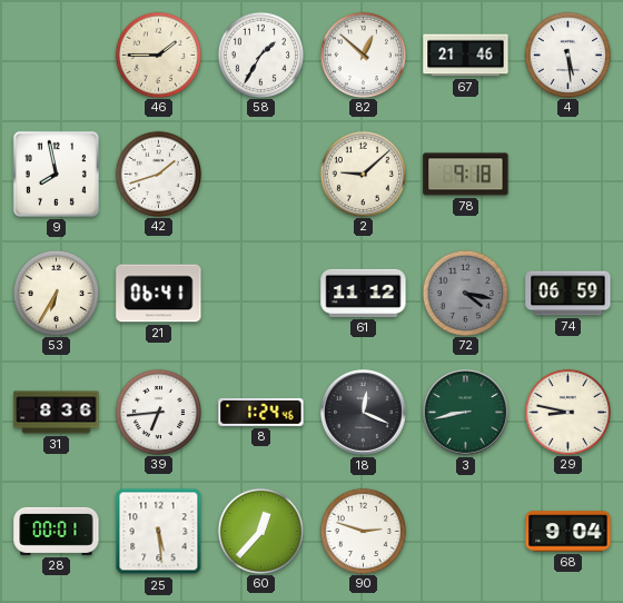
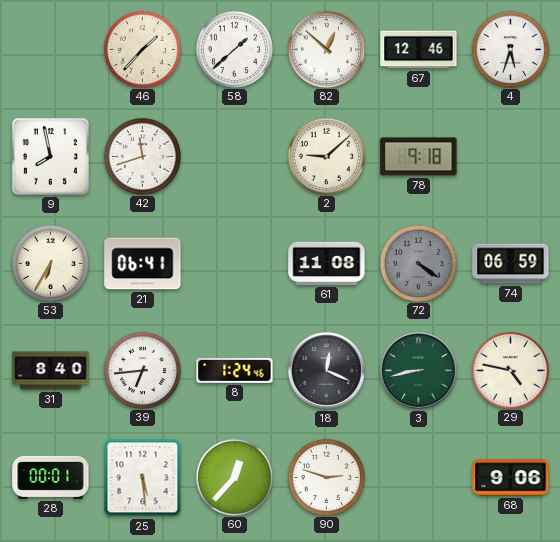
46: 1:45 -> 1:37 (142, 49)
58: 1:35 -> 1:38 (234, 49)
67: 21:46 -> 12:46 (419, 50)
4: 5:29 -> 5:33 (510, 49)
42: 1:42 -> 11:42 (142, 156)
61: 11:12 -> 11:08 (327, 263)
72: 4:17 -> 4:21 (418, 263)
31: 8:36 -> 8:40 (51, 371)
29: 8:47 -> 4:47 (510, 370)
68: 9:04 -> 9:06 (511, 478)
